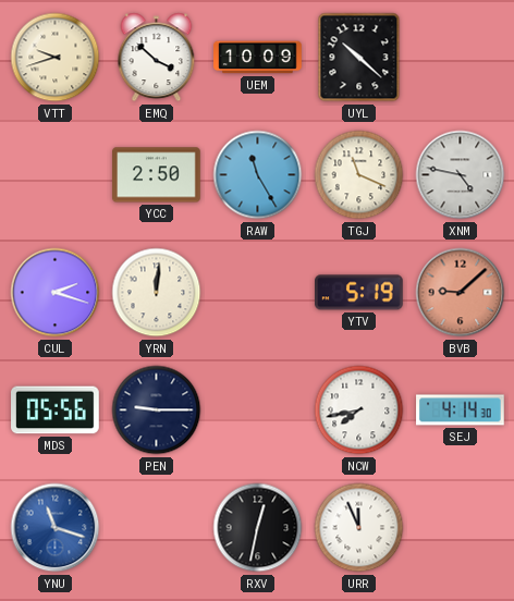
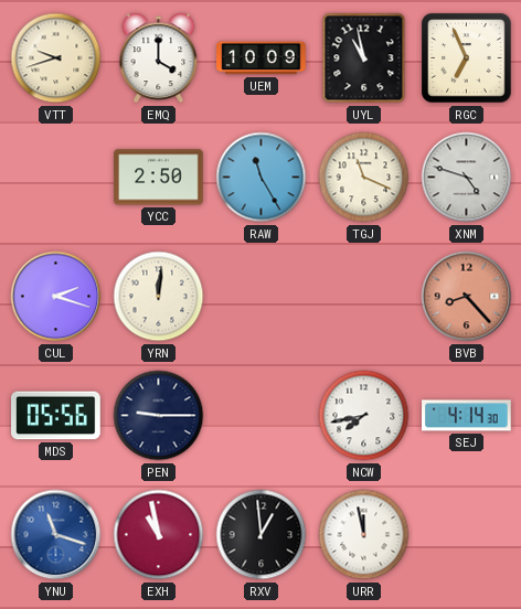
EMQ: 3:52 -> 4:00 (159, 58)
UYL: 10:22 -> 10:58 (364, 58)
RGC: none -> 6:56 (467, 58)
XNM: 4:47 -> 4:48 (467, 178)
YTV: 5:19 -> none (359, 293)
BVB: 9:08 -> 8:23 (467, 297)
EXH: none -> 10:58 (159, 535)
RXV: 12:32 -> 12:59 (262, 535)
URR: 11:56 -> 11:58 (364, 535)
